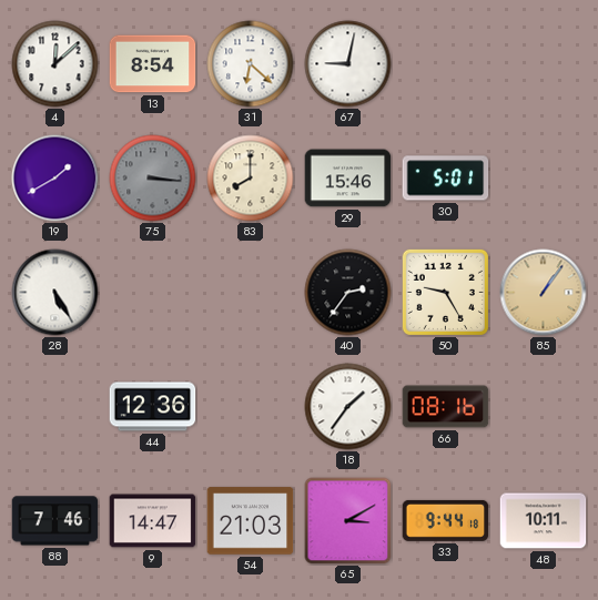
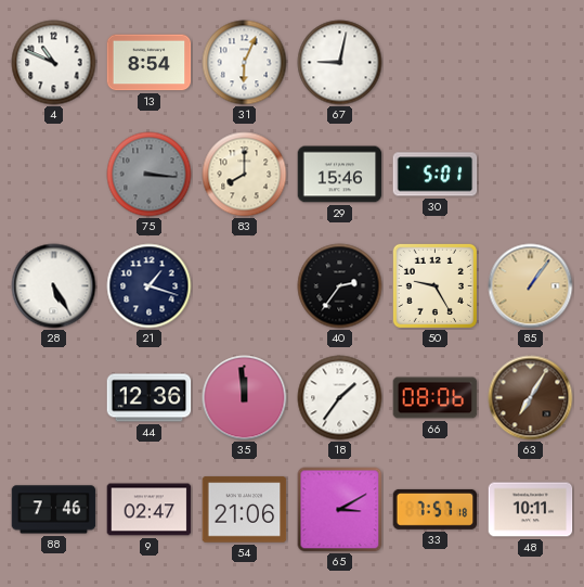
4: 12:08 -> 10:49 (54, 63)
31: 6:22 -> 6:04 (245, 63)
19: 1:40 -> none (55, 179)
21: none -> 1:18 (150, 286)
35: none -> 11:59 (245, 398)
66: 08:16 -> 08:06 (436, 398)
63: none -> 7:05 (531, 398)
9: 14:47 -> 02:47 (150, 510)
54: 21:03 -> 21:06 (245, 510)
33: 9:44 -> 7:57 (436, 509)
